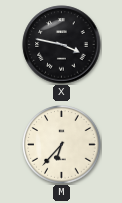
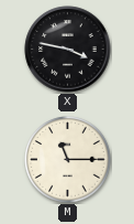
M: 6:37 -> 11:15 (68, 160)
